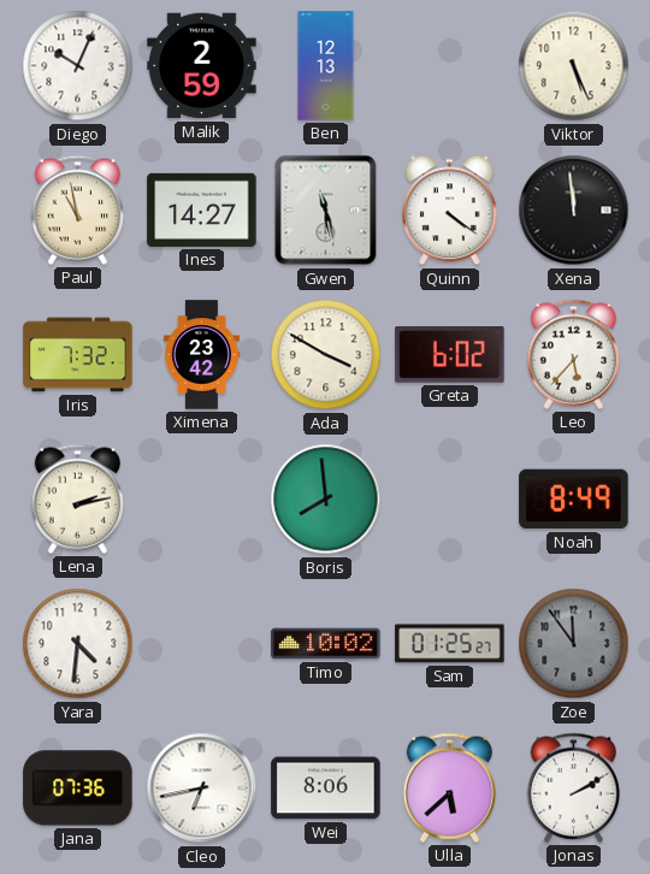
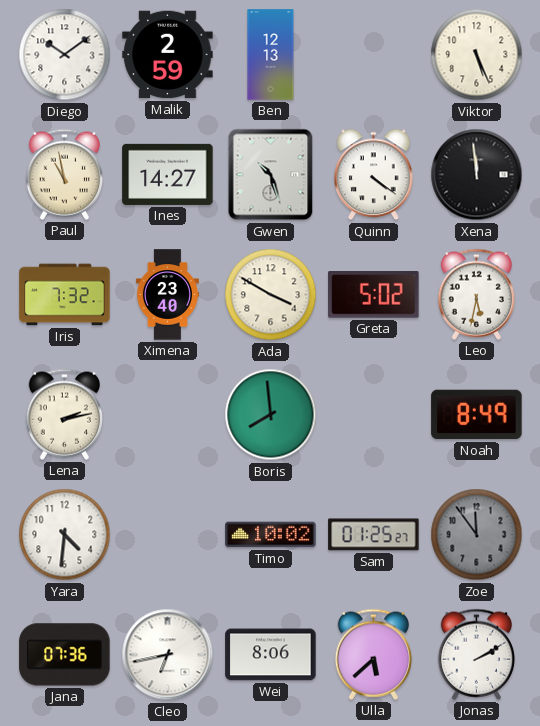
Diego: 10:04 -> 10:09 (65, 55)
Gwen: 11:28 -> 10:27 (271, 175)
Ximena: 23:42 -> 23:40 (167, 295)
Greta: 6:02 -> 5:02 (374, 295)
Leo: 5:37 -> 5:32 (476, 294)
